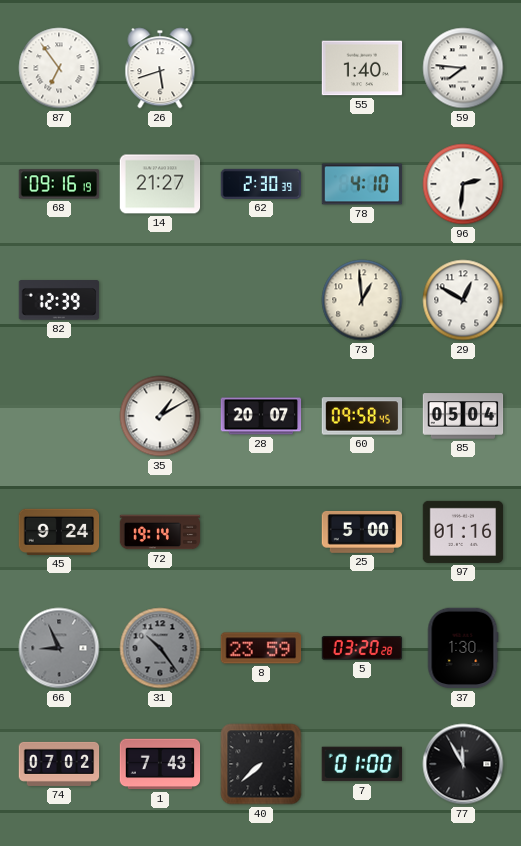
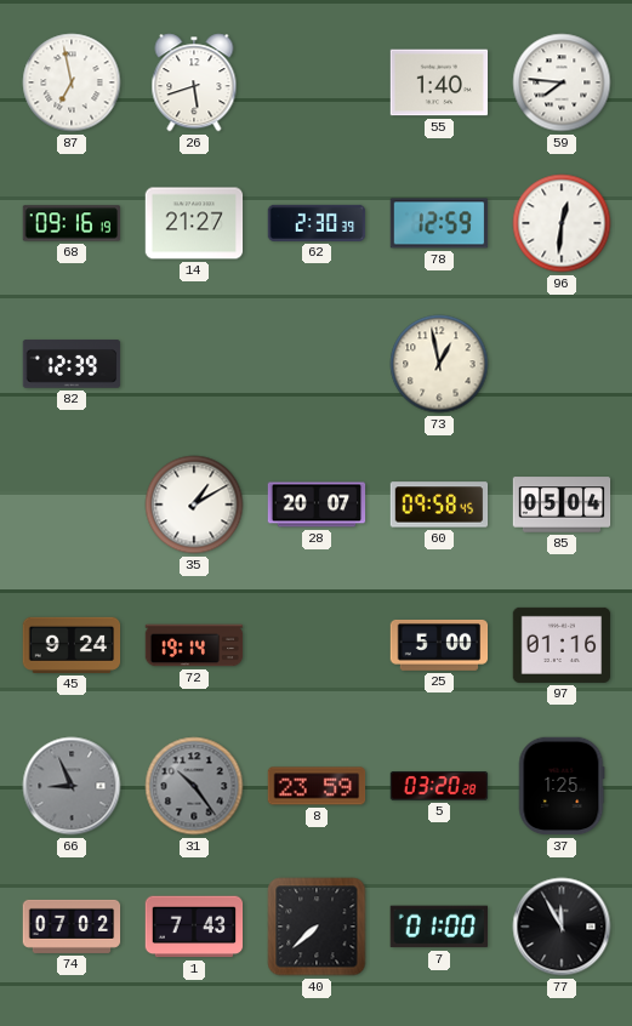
87: 6:54 -> 6:58 (72, 82)
78: 4:10 -> 12:59 (439, 223)
96: 2:31 -> 12:31 (562, 223)
73: 12:59 -> 12:58 (439, 364)
29: 12:50 -> none (463, 300)
37: 1:30 -> 1:25 (562, 786)
